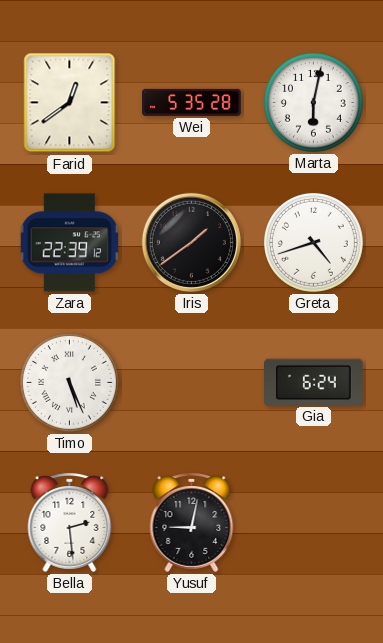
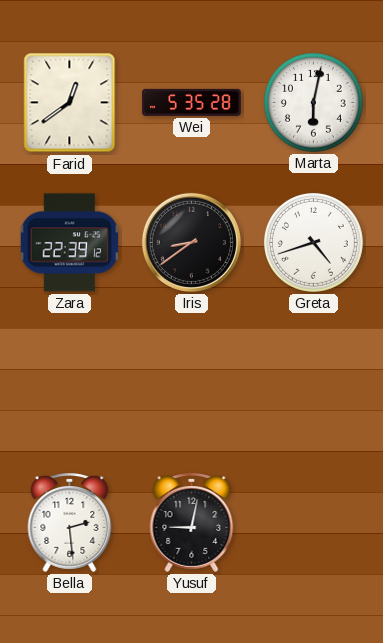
Iris: 1:39 -> 8:39 (191, 242)
Timo: 5:26 -> none (69, 382)
Gia: 6:24 -> none (314, 382)
